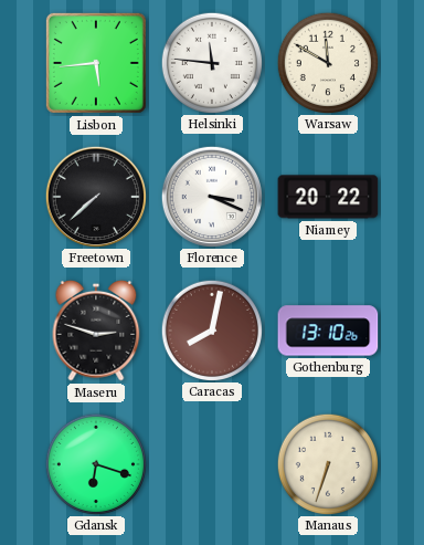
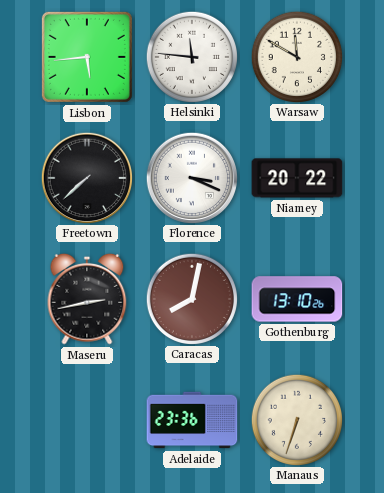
Maseru: 2:48 -> 2:43 (87, 299)
Gdansk: 6:18 -> none (95, 463)
Adelaide: none -> 23:36 (192, 420)
